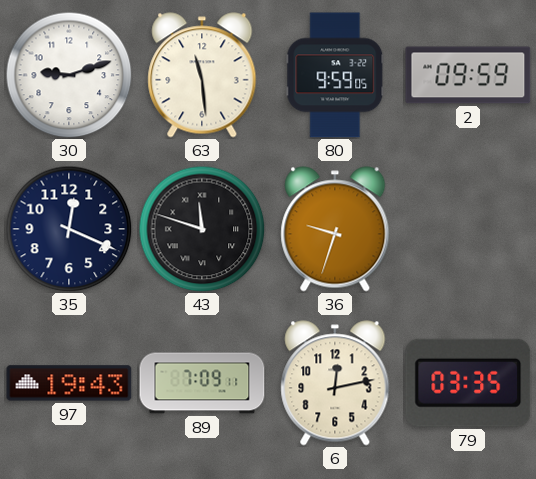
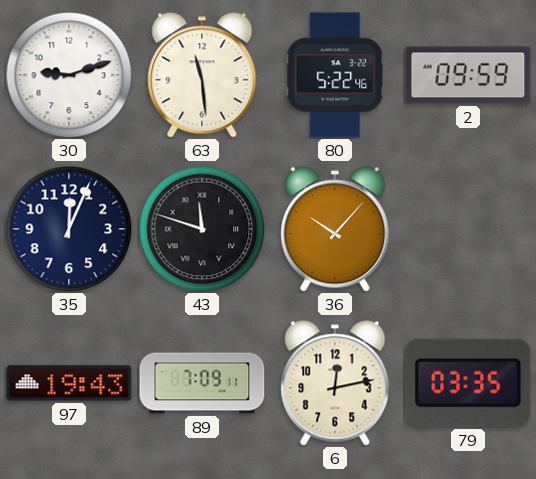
80: 9:59 -> 5:22 (335, 75)
35: 12:19 -> 12:04 (69, 229)
36: 9:33 -> 10:07 (335, 229)
